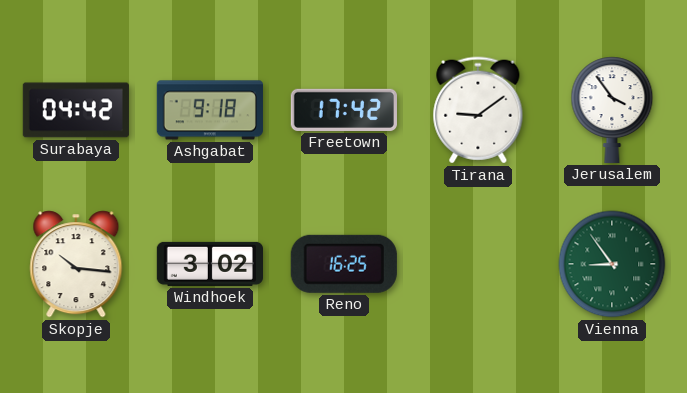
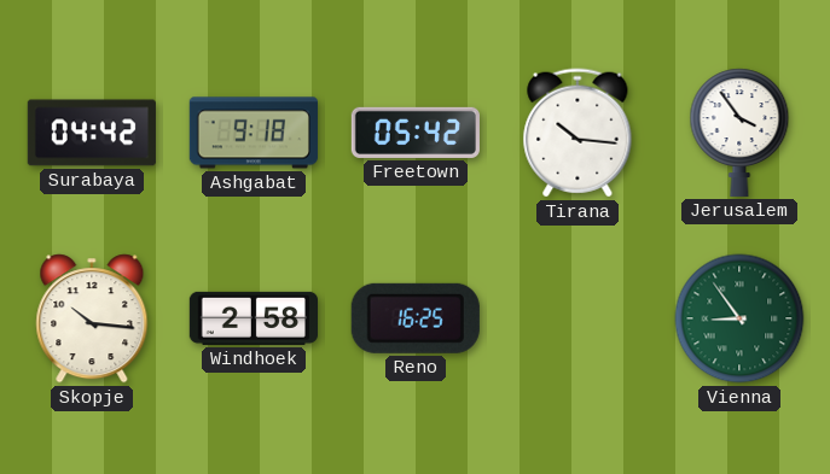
Freetown: 17:42 -> 05:42 (416, 133)
Tirana: 9:09 -> 10:16 (577, 133)
Windhoek: 3:02 -> 2:58 (253, 318)
